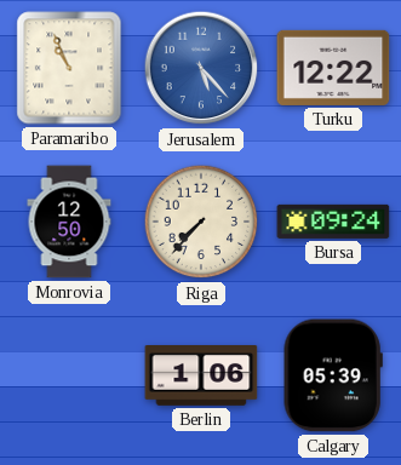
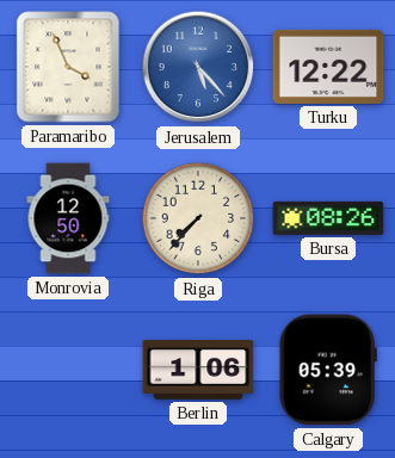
Paramaribo: 10:56 -> 3:56 (68, 67)
Bursa: 09:24 -> 08:26 (328, 218)
